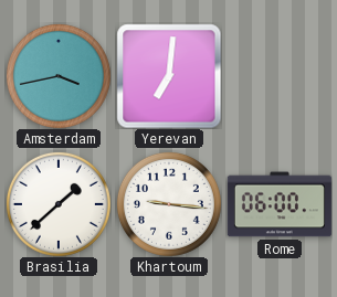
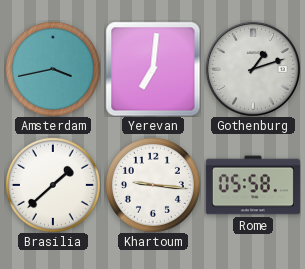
Gothenburg: none -> 1:12 (253, 69)
Rome: 06:00 -> 05:58 (253, 185)
